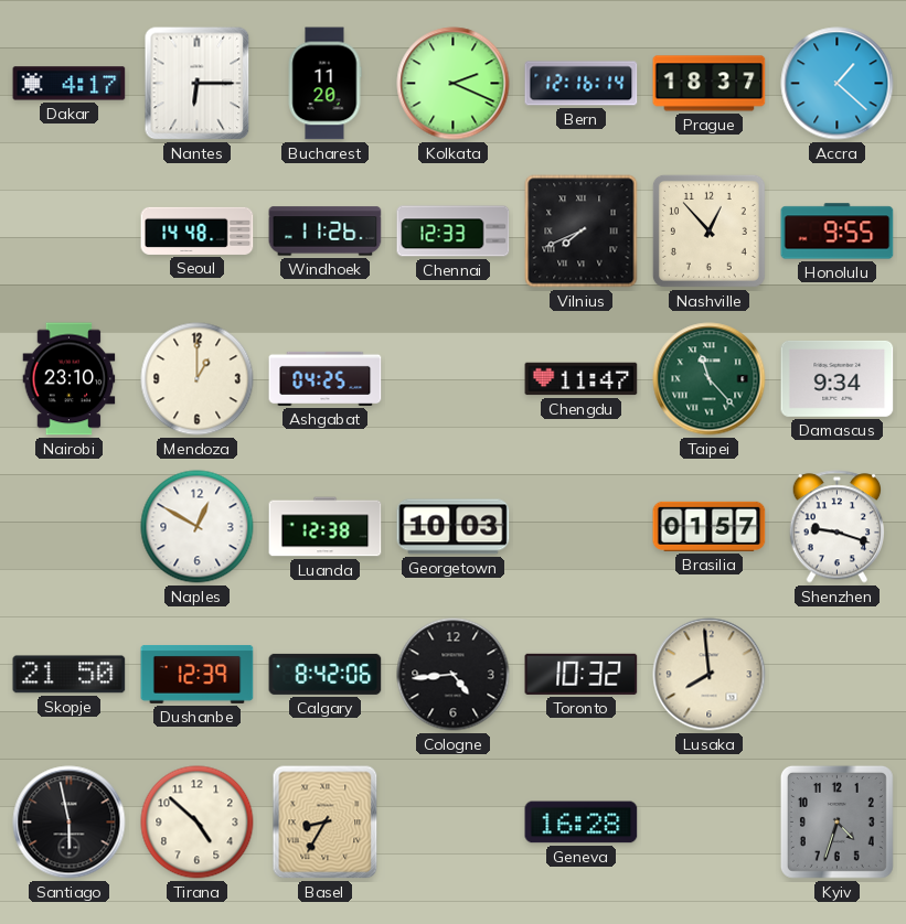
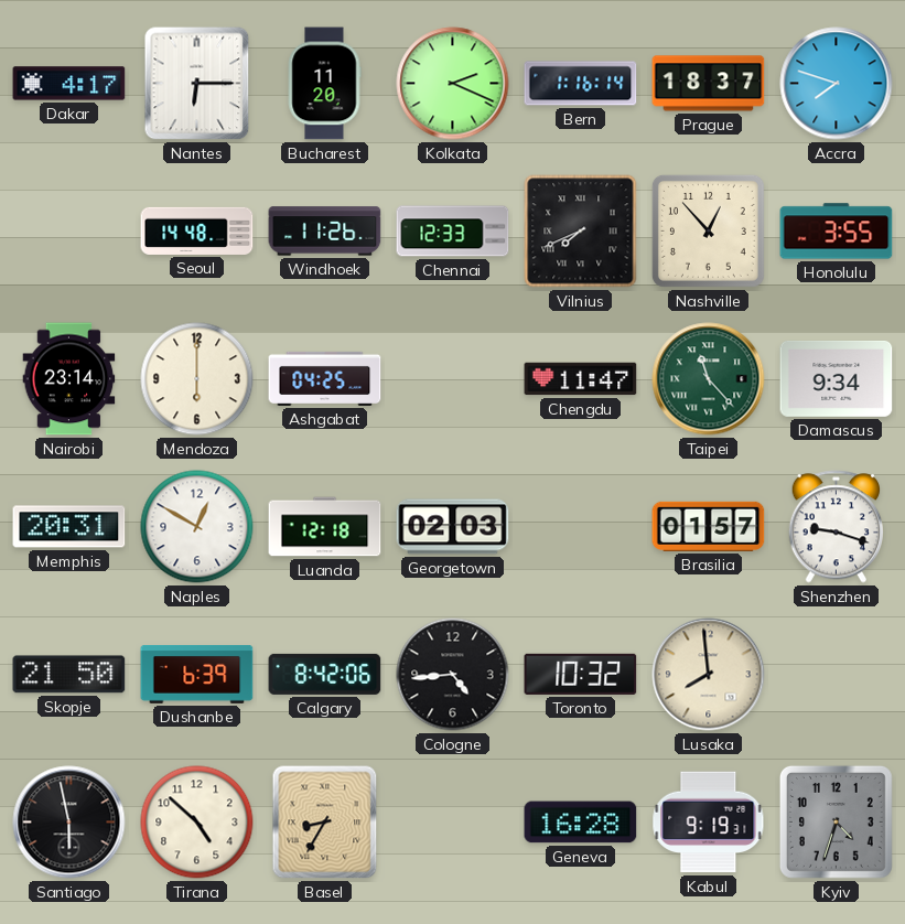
Bern: 12:16 -> 1:16 (581, 84)
Accra: 1:22 -> 7:48 (837, 84)
Honolulu: 9:55 -> 3:55 (837, 232)
Nairobi: 23:10 -> 23:14 (69, 379)
Mendoza: 1:00 -> 6:00 (197, 379)
Memphis: none -> 20:31 (69, 527)
Luanda: 12:38 -> 12:18 (325, 527)
Georgetown: 10:03 -> 02:03 (453, 527)
Dushanbe: 12:39 -> 6:39 (197, 675)
Kabul: none -> 9:19 (709, 823)
